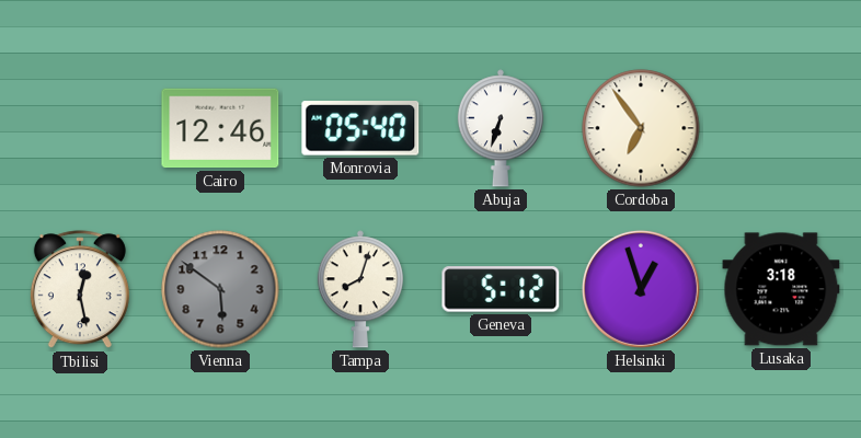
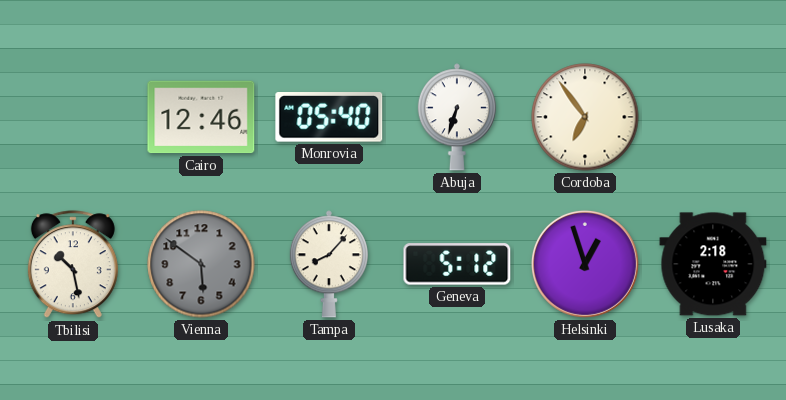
Tbilisi: 12:28 -> 10:28 (73, 265)
Tampa: 8:03 -> 8:07 (329, 264)
Lusaka: 3:18 -> 2:18 (713, 264)
